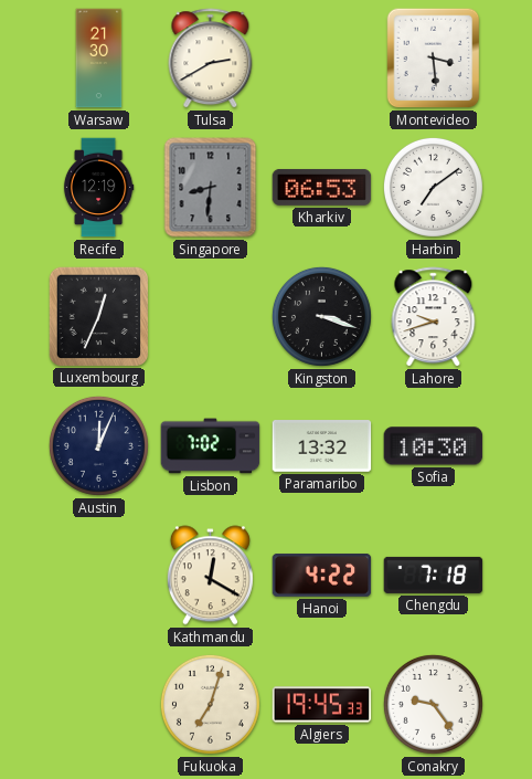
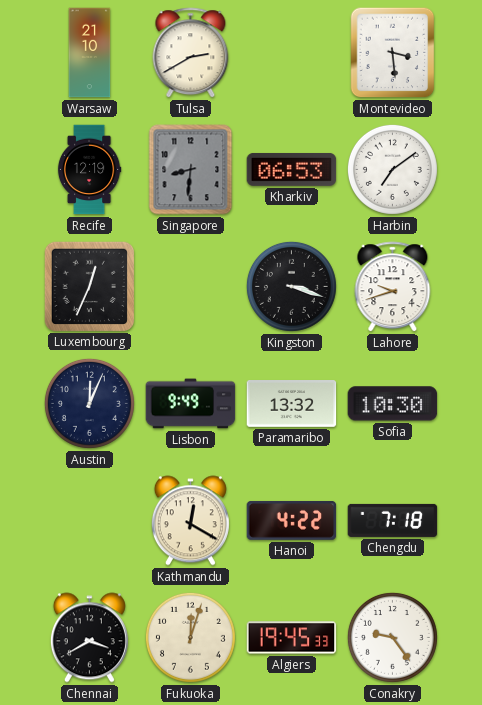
Warsaw: 21:30 -> 21:10 (90, 53)
Lisbon: 7:02 -> 9:49 (191, 404)
Chennai: none -> 3:40 (89, 638)
Fukuoka: 7:03 -> 12:03 (190, 637)
